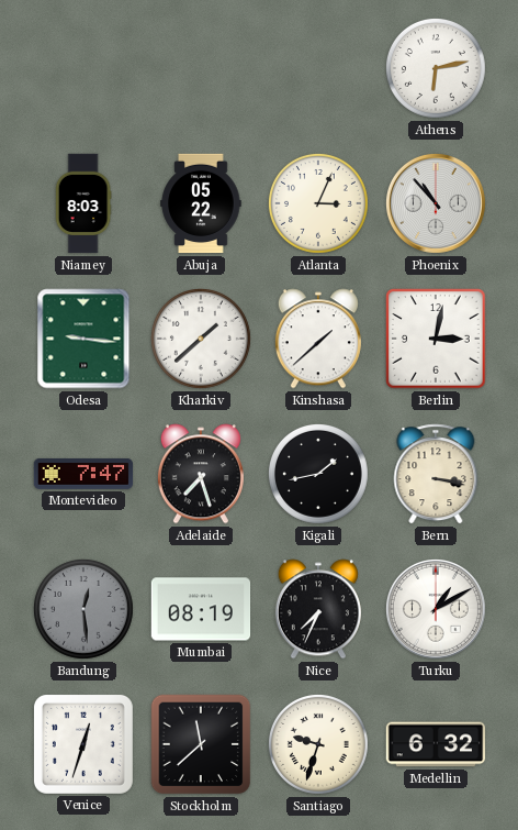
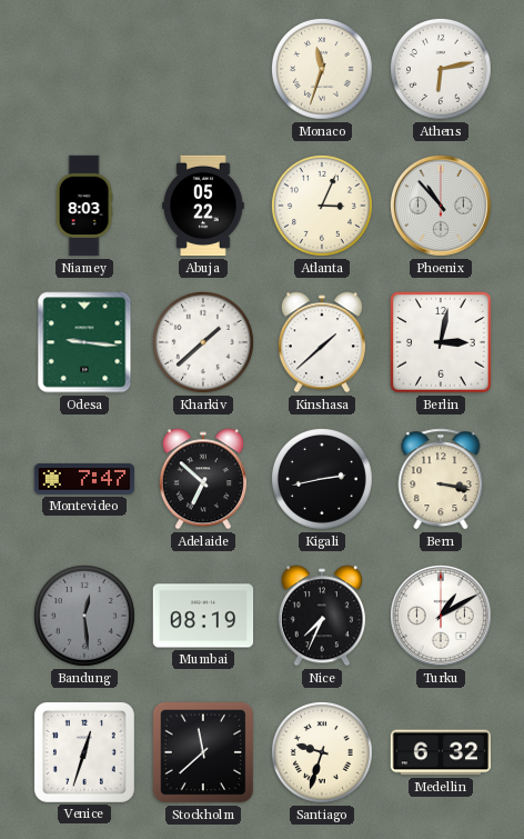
Monaco: none -> 11:33 (322, 69)
Adelaide: 7:27 -> 6:52 (203, 479)
Kigali: 1:43 -> 2:43 (322, 479)
